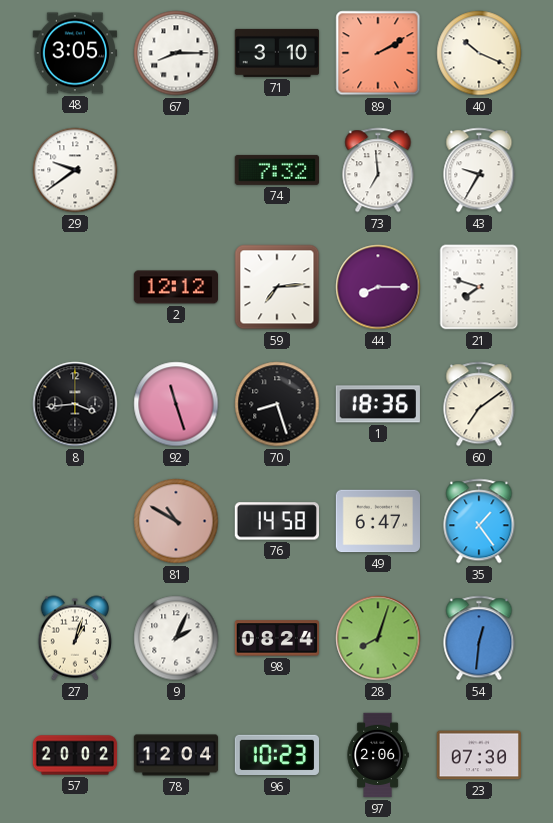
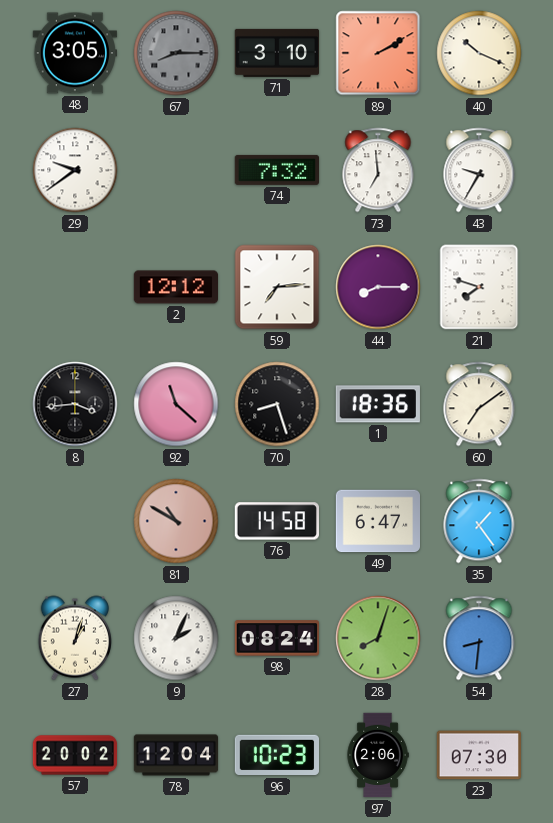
67 dial: white -> grey (176, 53)
92: 11:27 -> 11:22 (176, 404)
54: 12:31 -> 8:31 (479, 638)
